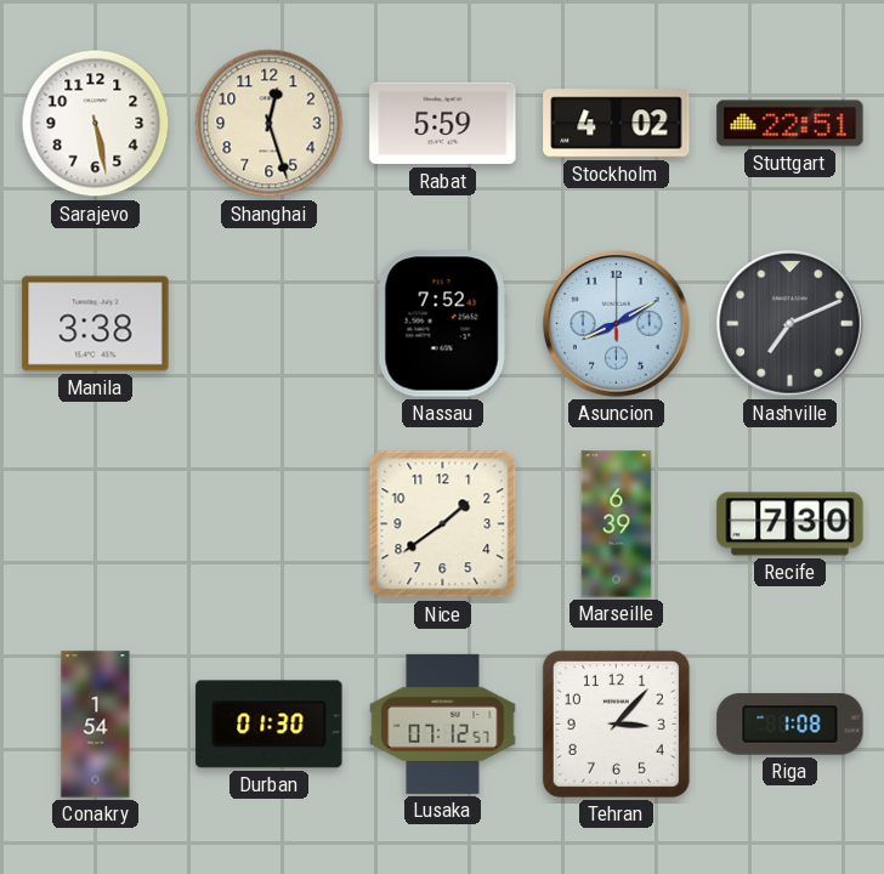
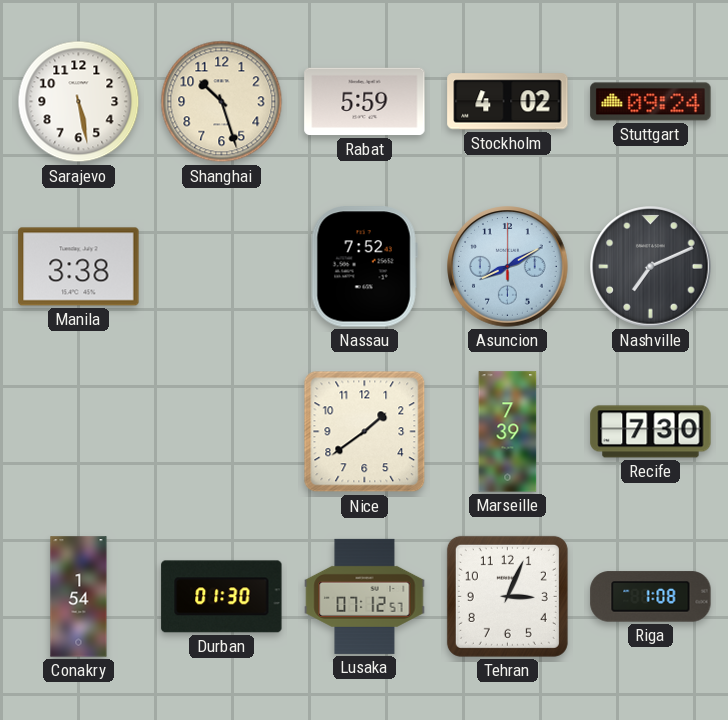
Shanghai: 12:27 -> 10:27 (222, 102)
Stuttgart: 22:51 -> 09:24 (651, 102)
Marseille: 6:39 -> 7:39 (508, 432)
Tehran: 3:07 -> 3:04 (507, 596)
